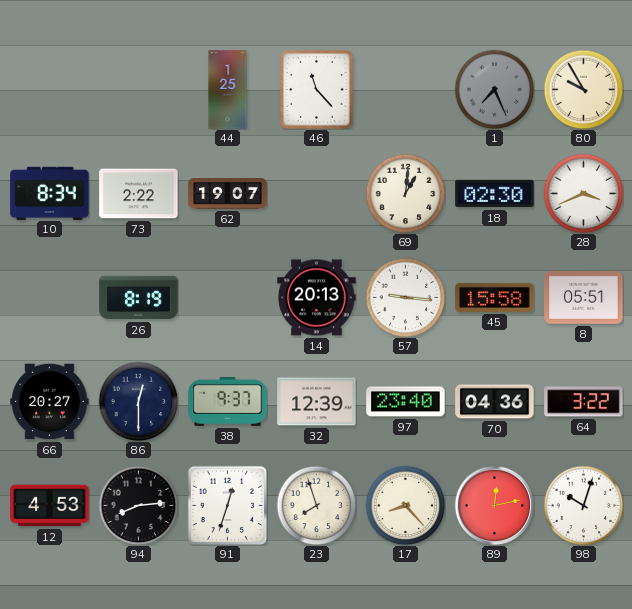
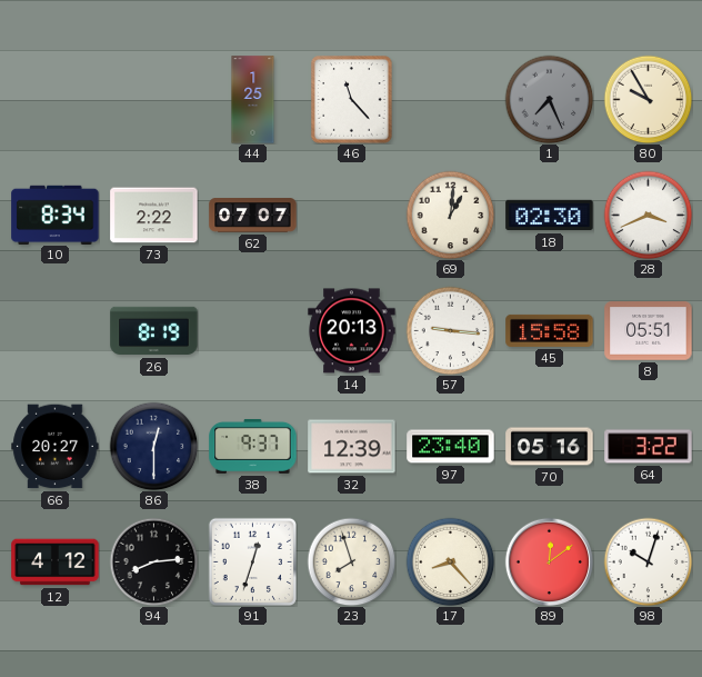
62: 19:07 -> 07:07 (253, 216)
70: 04:36 -> 05:16 (550, 447)
12: 4:53 -> 4:12 (56, 562)
89: 12:13 -> 12:09 (549, 561)
